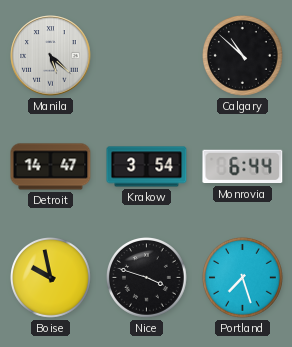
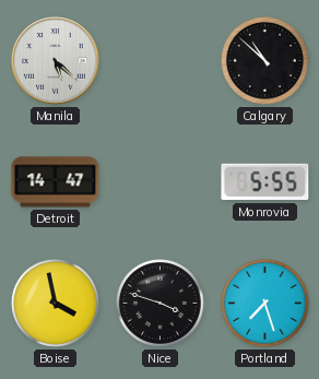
Krakow: 3:54 -> none (147, 167)
Monrovia: 6:44 -> 5:55 (265, 182)
Boise: 9:58 -> 3:58 (56, 304)
